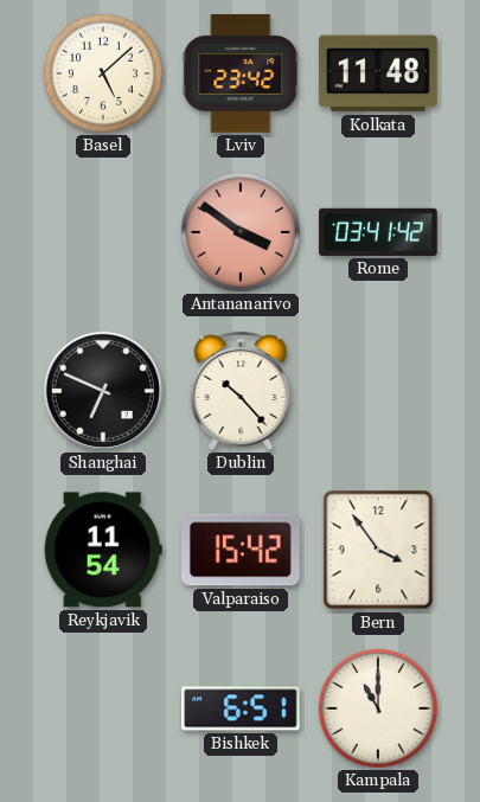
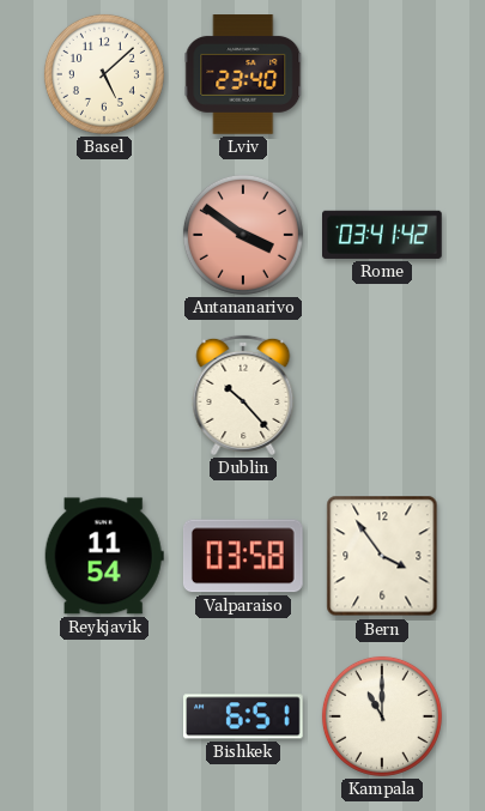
Lviv: 23:42 -> 23:40 (243, 74)
Kolkata: 11:48 -> none (379, 73)
Shanghai: 6:49 -> none (103, 391)
Valparaiso: 15:42 -> 03:58 (243, 556)
